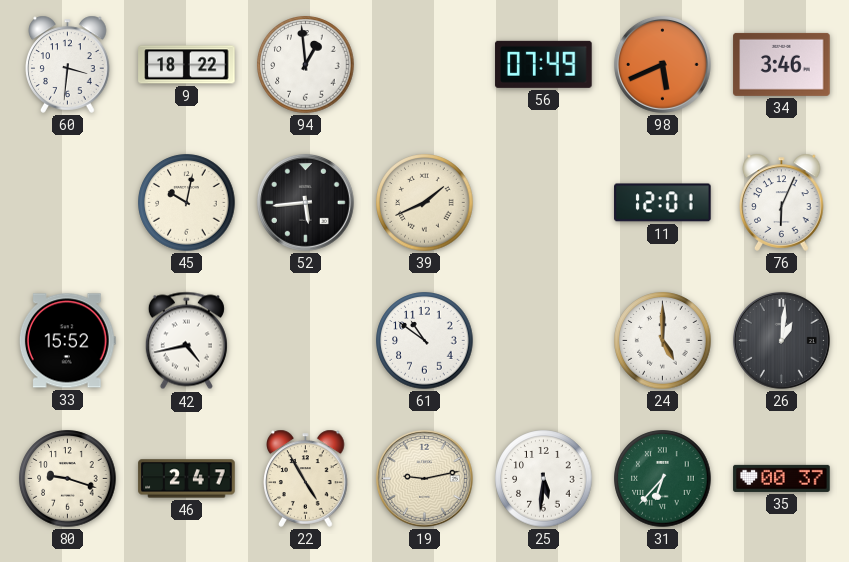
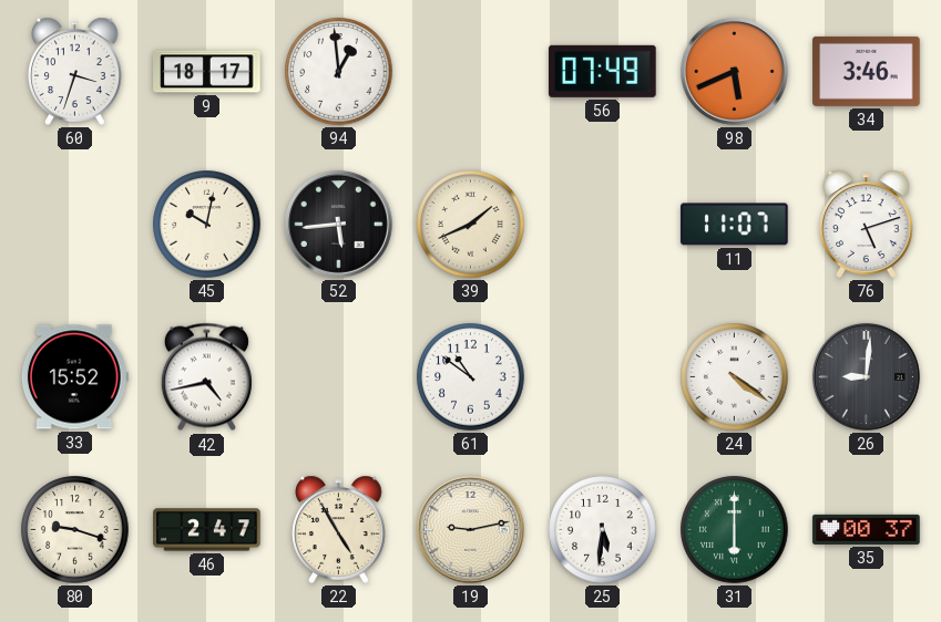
60: 3:31 -> 3:33 (75, 71)
9: 18:22 -> 18:17 (207, 72)
11: 12:01 -> 11:07 (735, 225)
76: 6:04 -> 5:12 (867, 224)
24: 5:00 -> 4:21 (735, 377)
26: 1:01 -> 9:01 (866, 376)
31: 6:37 -> 6:00 (735, 530)
